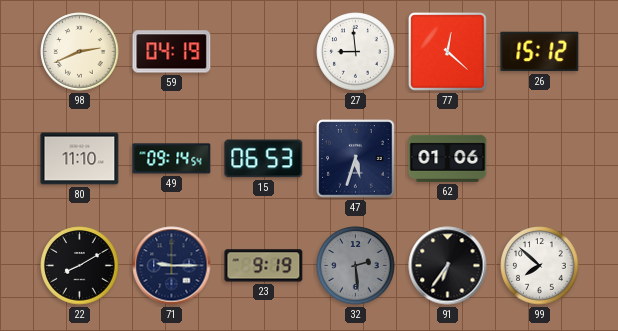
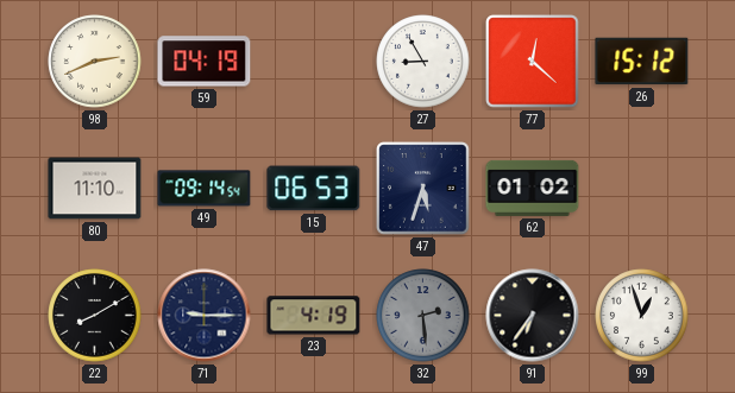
27: 8:59 -> 8:55 (423, 62)
62: 01:06 -> 01:02 (533, 188)
23: 9:19 -> 4:19 (314, 316)
99: 7:52 -> 12:57 (642, 316)
